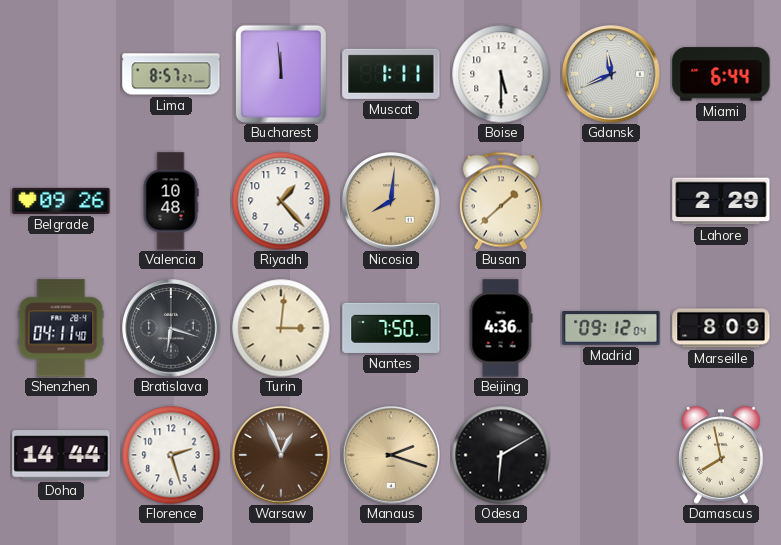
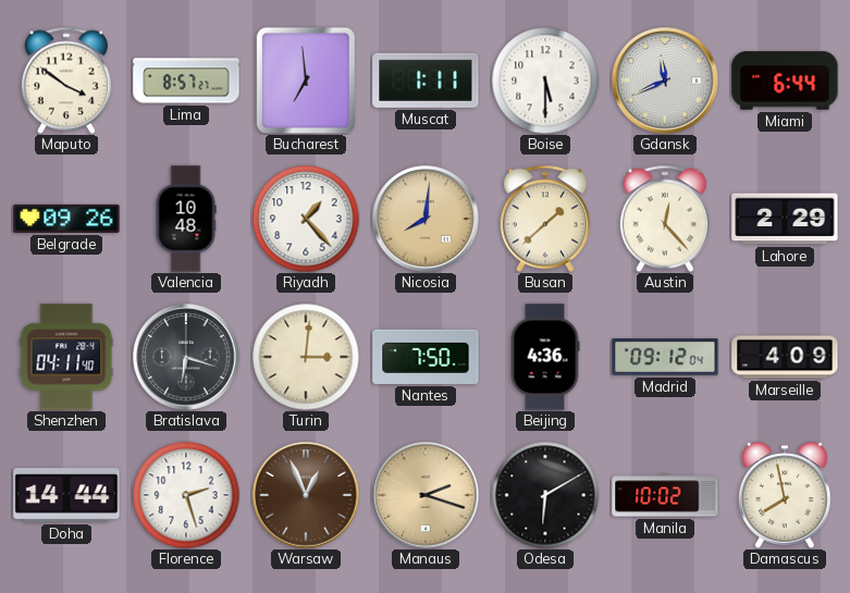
Maputo: none -> 3:51 (66, 81)
Bucharest: 11:59 -> 6:59 (306, 81)
Austin: none -> 12:23 (665, 219)
Marseille: 8:09 -> 4:09 (785, 357)
Manila: none -> 10:02 (665, 495)
